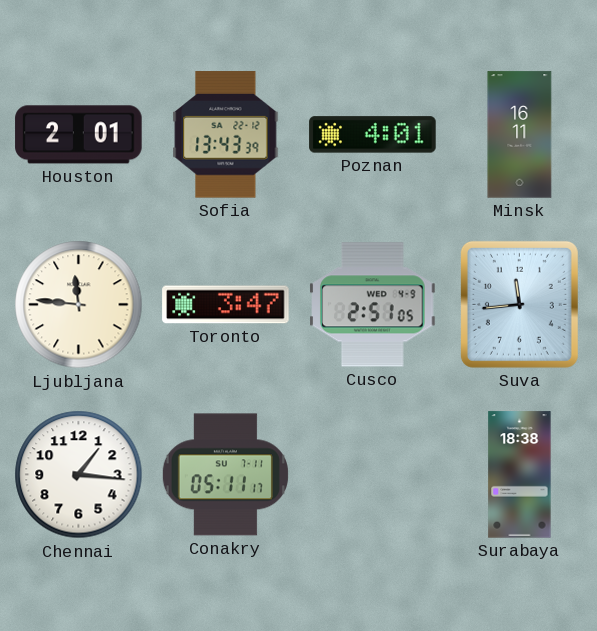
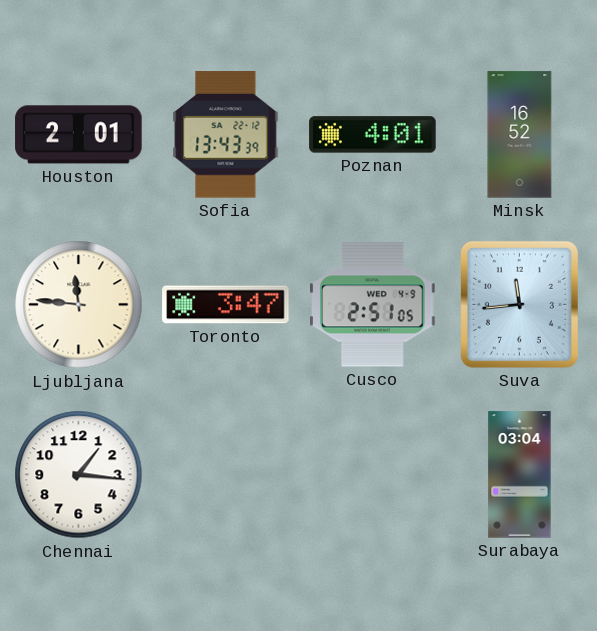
Minsk: 16:11 -> 16:52 (520, 135)
Conakry: 05:11 -> none (225, 475)
Surabaya: 18:38 -> 03:04 (520, 475)
